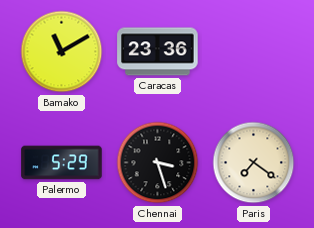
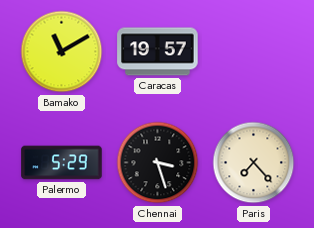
Caracas: 23:36 -> 19:57 (158, 52)
Paris: 7:21 -> 7:23 (254, 163)
